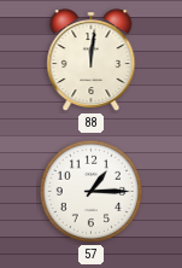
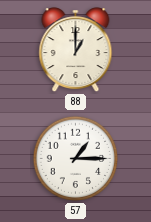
88: 12:01 -> 1:00 (76, 50)
